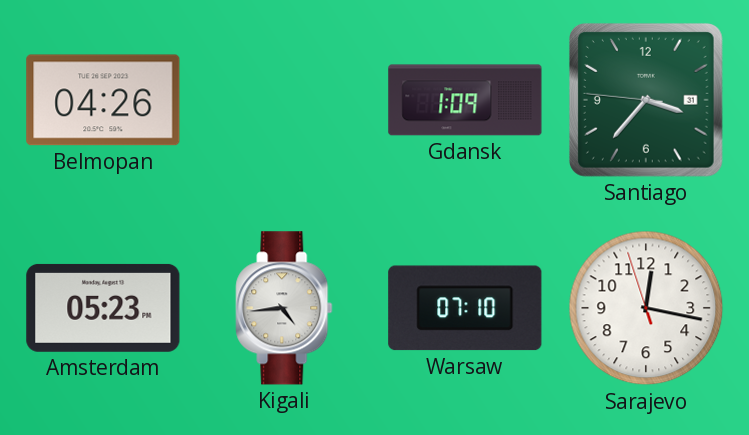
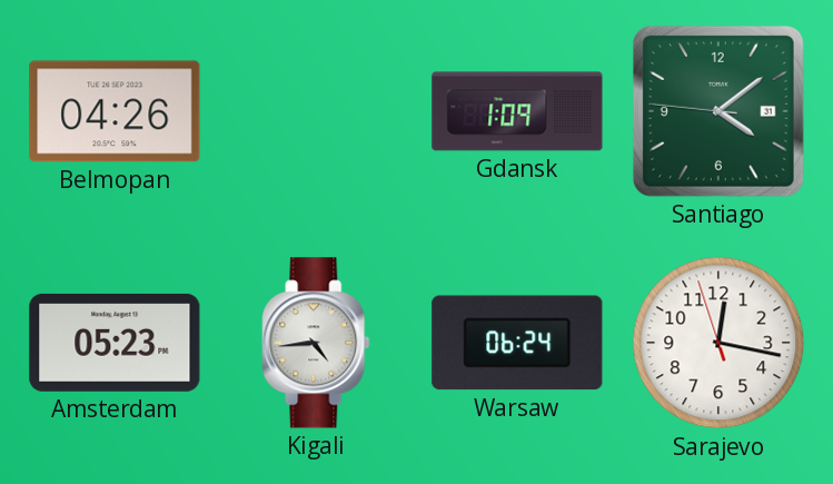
Santiago: 3:36 -> 4:08 (718, 111)
Warsaw: 07:10 -> 06:24 (517, 343)
